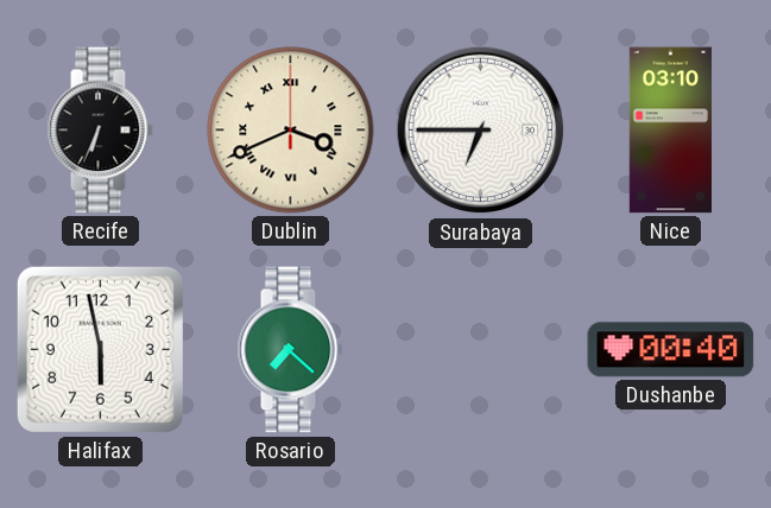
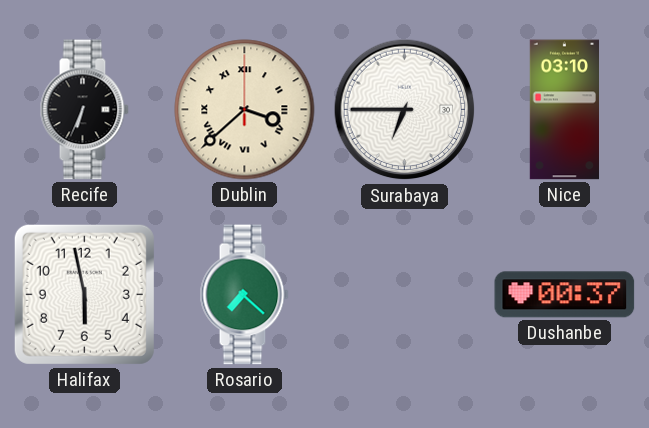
Dublin: 3:41 -> 3:38 (245, 110)
Dushanbe: 00:40 -> 00:37 (565, 295)
